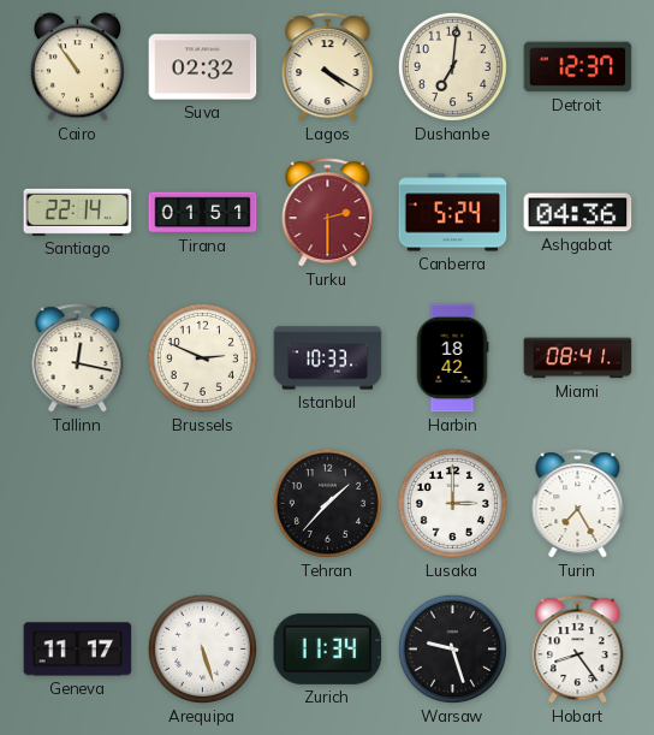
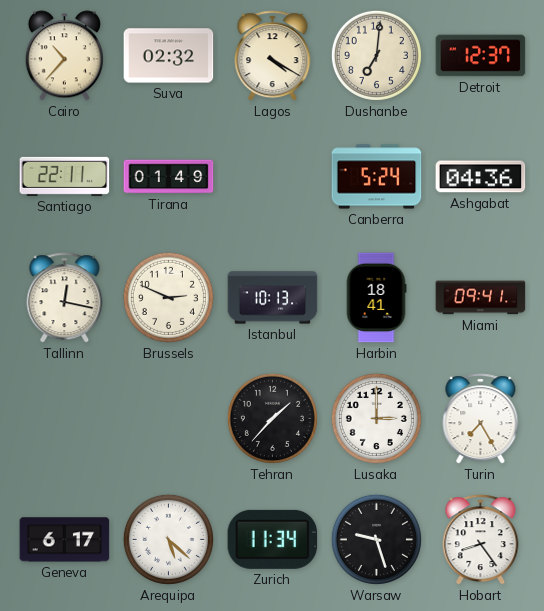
Cairo: 10:54 -> 10:37 (64, 56)
Santiago: 22:14 -> 22:11 (65, 176)
Tirana: 01:51 -> 01:49 (169, 177)
Turku: 2:30 -> none (328, 213)
Istanbul: 10:33 -> 10:13 (273, 298)
Harbin: 18:42 -> 18:41 (376, 298)
Miami: 08:41 -> 09:41 (481, 298)
Geneva: 11:17 -> 6:17 (65, 540)
Arequipa: 5:27 -> 5:22 (168, 539)
